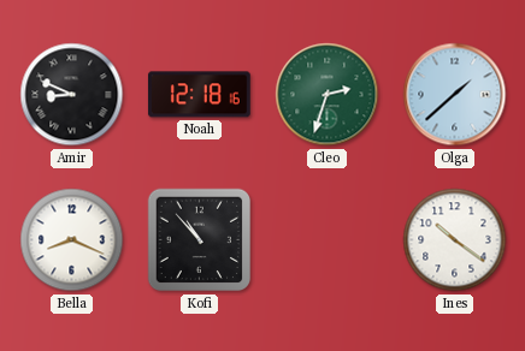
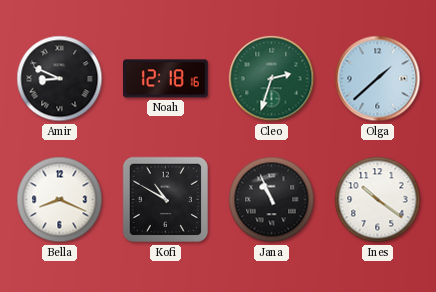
Kofi: 10:53 -> 10:50 (166, 200)
Jana: none -> 10:56 (272, 200)
